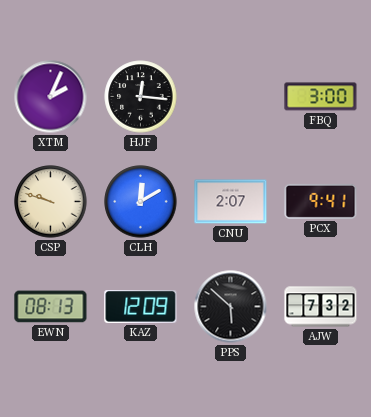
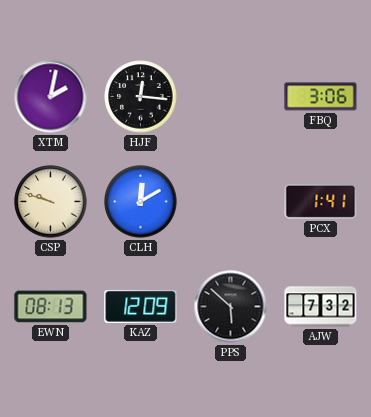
XTM: 2:04 -> 2:02 (51, 97)
FBQ: 3:00 -> 3:06 (321, 97)
CNU: 2:07 -> none (231, 202)
PCX: 9:41 -> 1:41 (321, 201)
